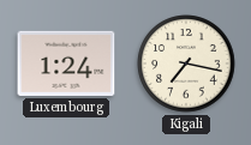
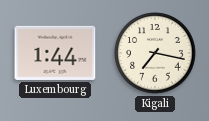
Luxembourg: 1:24 -> 1:44 (55, 53)
